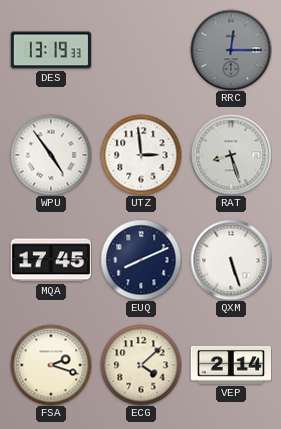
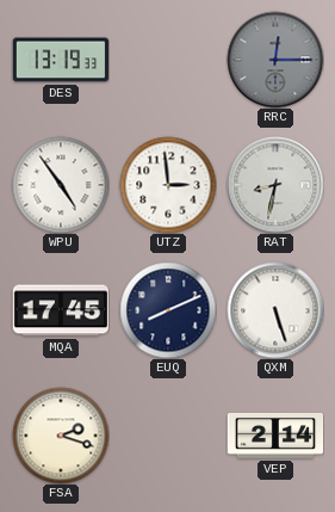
RAT: 8:27 -> 8:32 (275, 185)
ECG: 4:08 -> none (141, 365)
